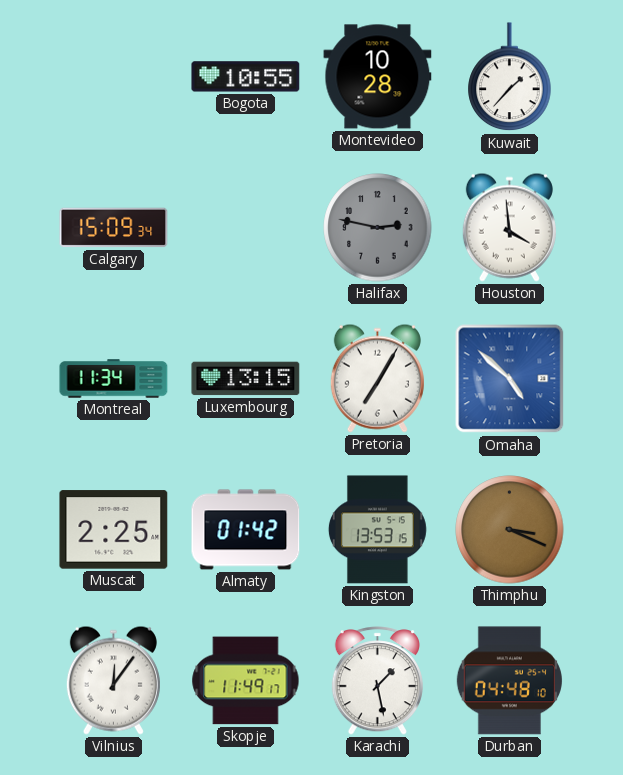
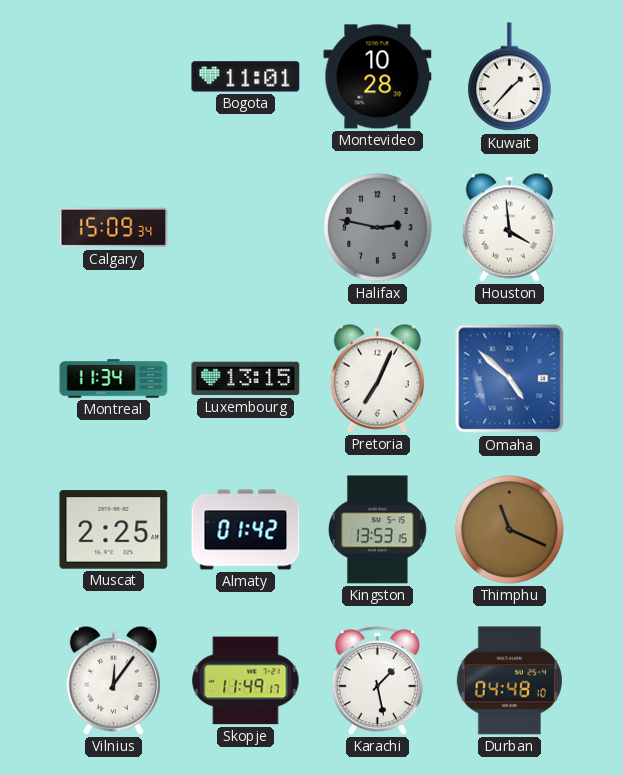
Bogota: 10:55 -> 11:01 (246, 77)
Pretoria: 7:05 -> 7:04 (377, 378)
Thimphu: 3:19 -> 11:19 (510, 530)
